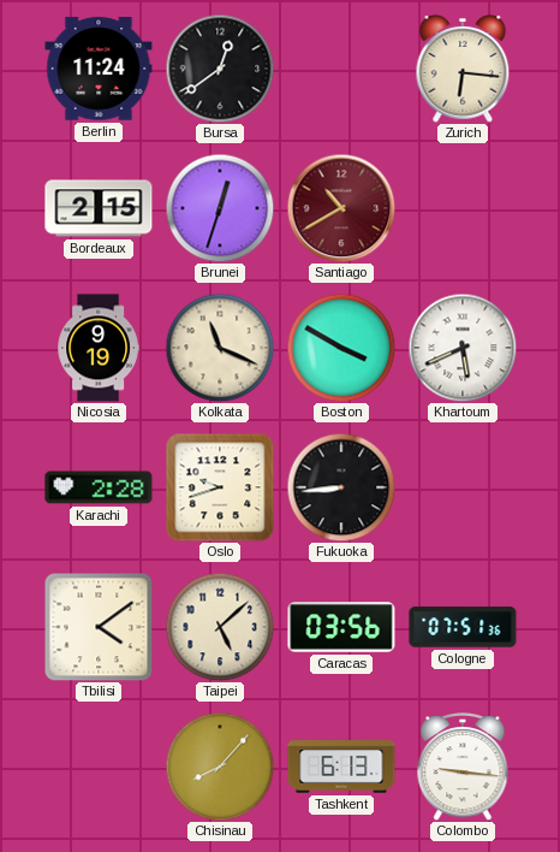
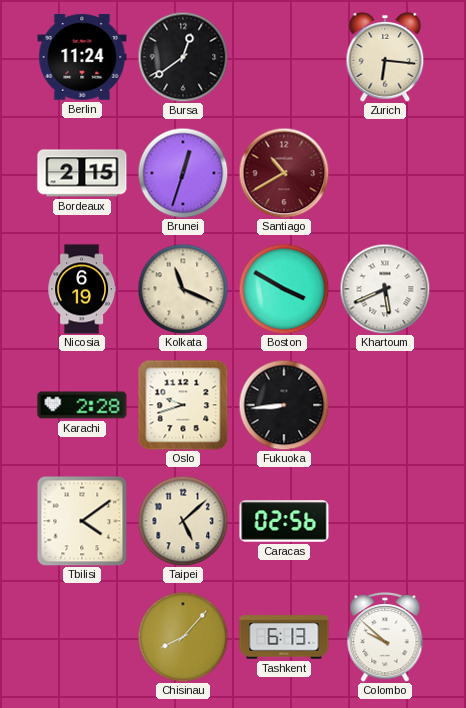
Nicosia: 9:19 -> 6:19 (82, 289)
Caracas: 03:56 -> 02:56 (284, 521)
Cologne: 07:51 -> none (463, 627)
Colombo: 9:16 -> 9:52 (385, 638)
